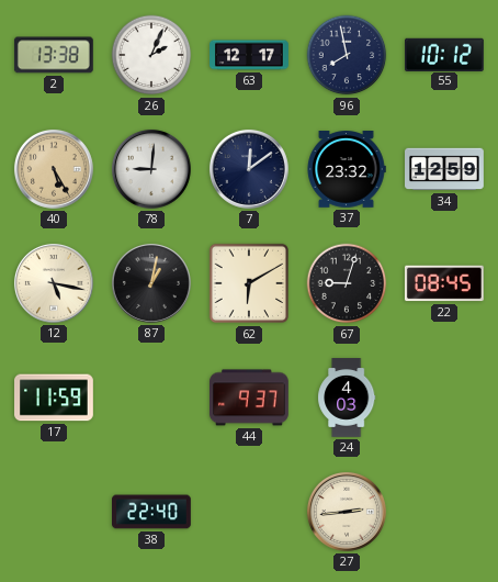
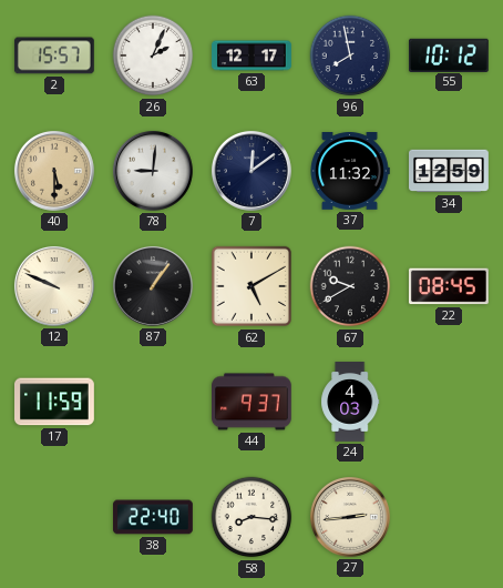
2: 13:38 -> 15:57 (54, 55)
40: 5:25 -> 5:30 (54, 171)
37: 23:32 -> 11:32 (350, 172)
12: 5:17 -> 9:49 (54, 286)
87: 1:02 -> 1:06 (153, 286)
62: 6:10 -> 5:10 (251, 286)
67: 9:03 -> 9:40 (350, 286)
58: none -> 8:16 (251, 517)
